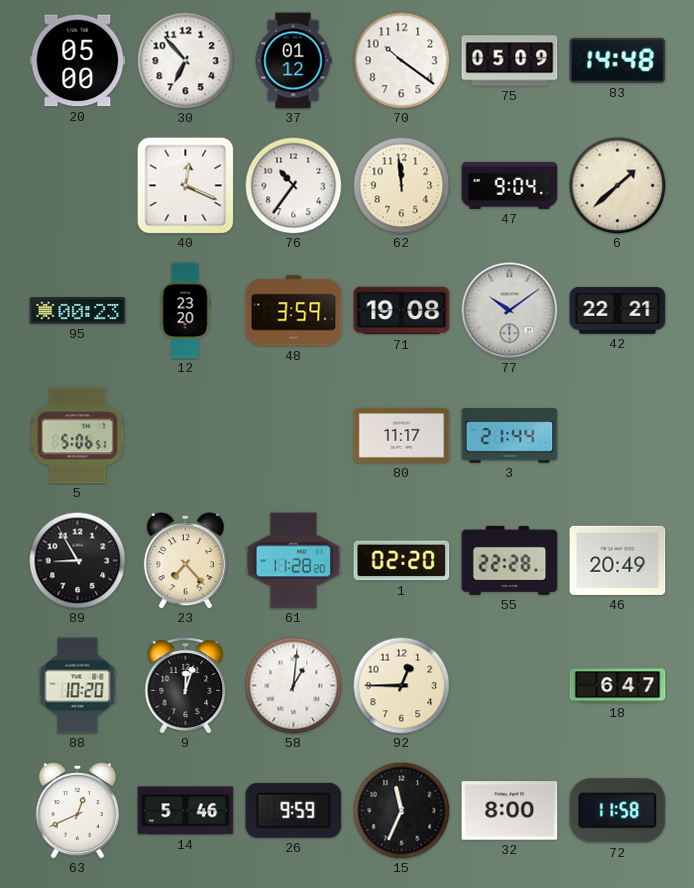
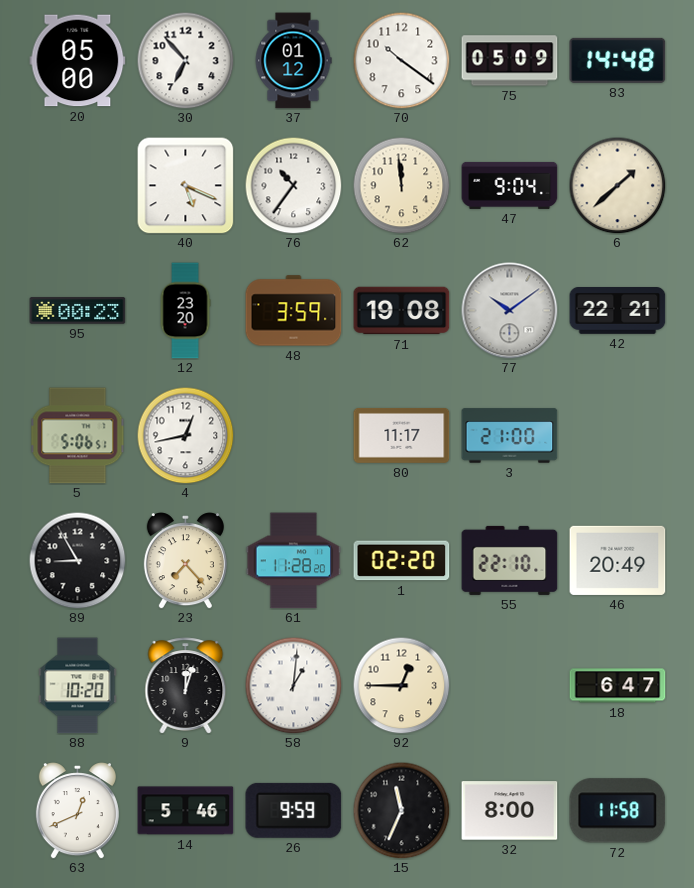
40: 12:19 -> 5:19 (186, 186)
4: none -> 12:43 (185, 435)
3: 21:44 -> 21:00 (510, 436)
55: 22:28 -> 22:10 (510, 560)
